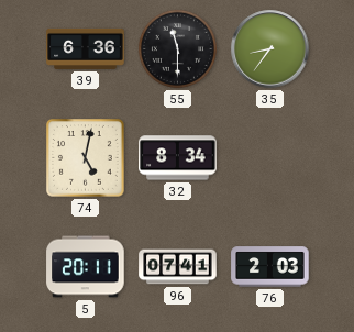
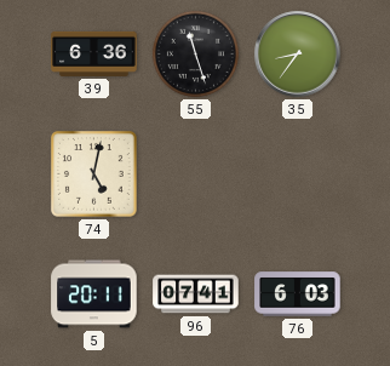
55: 11:30 -> 11:27 (195, 53)
32: 8:34 -> none (178, 158)
76: 2:03 -> 6:03 (298, 294)
